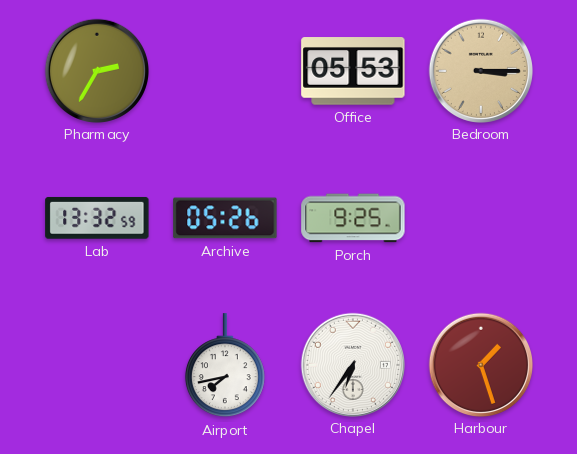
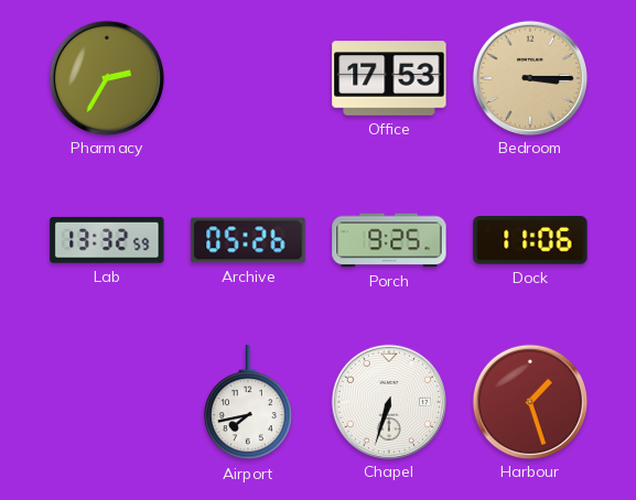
Office: 05:53 -> 17:53 (389, 78)
Dock: none -> 11:06 (530, 240)
Chapel: 6:36 -> 6:33 (388, 401)
